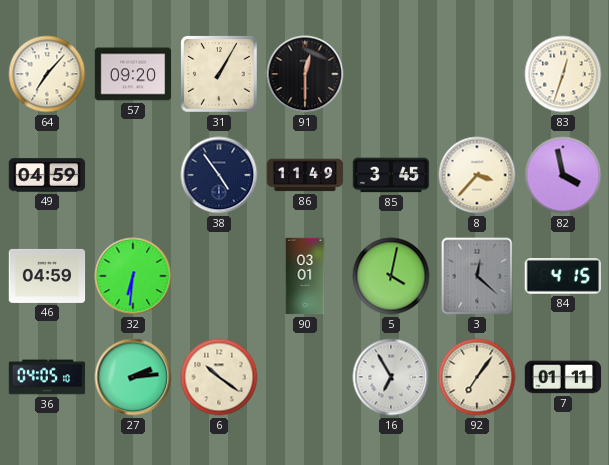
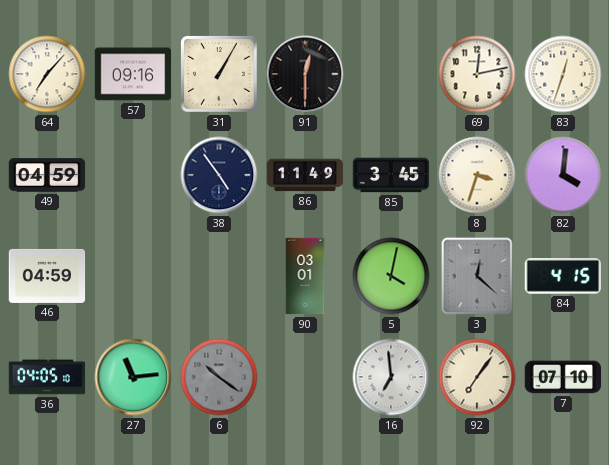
57: 09:20 -> 09:16 (133, 74)
69: none -> 12:13 (477, 74)
8: 3:37 -> 3:33 (477, 175)
82: 3:58 -> 4:01 (563, 175)
32: 6:31 -> none (133, 276)
27: 2:14 -> 11:14 (133, 377)
6 dial: cream -> grey (219, 377)
16: 6:55 -> 6:59 (391, 377)
7: 01:11 -> 07:10 (563, 377)
